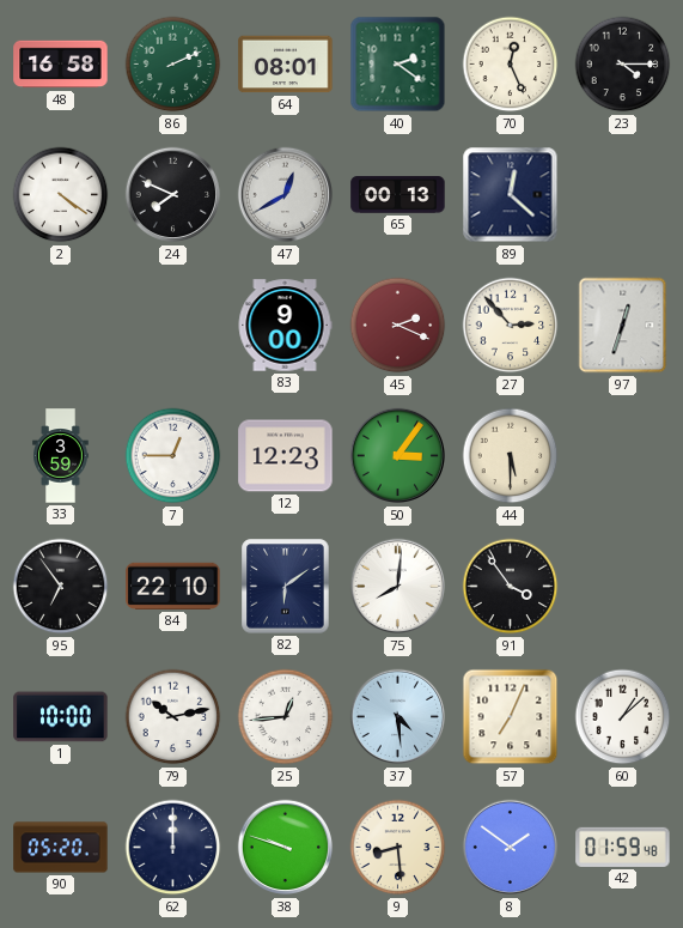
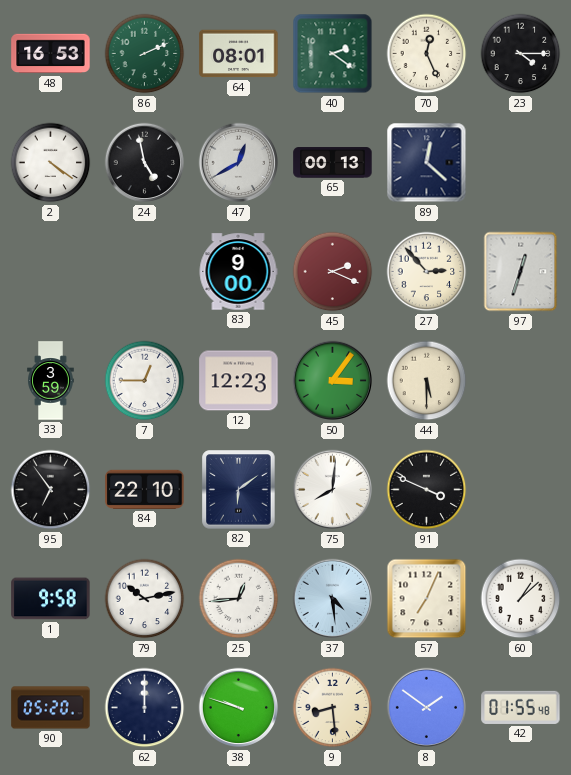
48: 16:58 -> 16:53 (51, 54)
24: 7:49 -> 4:58 (145, 163)
91: 3:54 -> 3:49 (427, 490)
1: 10:00 -> 9:58 (51, 599)
42: 01:59 -> 01:55 (521, 707)
